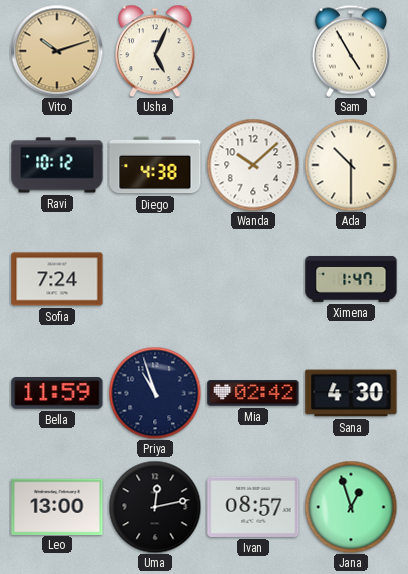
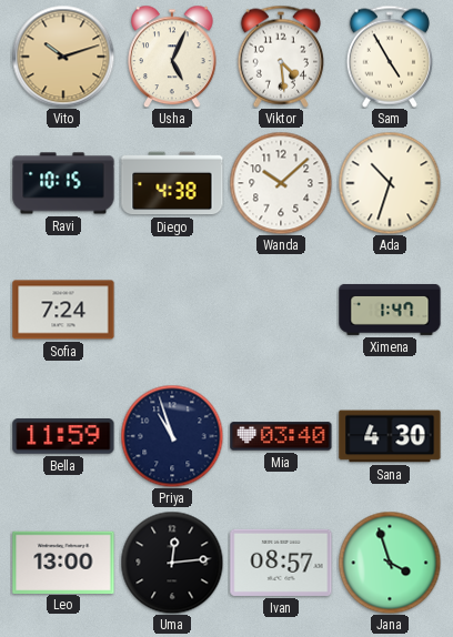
Viktor: none -> 4:29 (280, 57)
Ravi: 10:12 -> 10:15 (63, 183)
Ada: 10:30 -> 10:33 (390, 183)
Mia: 02:42 -> 03:40 (281, 436)
Uma: 12:13 -> 12:14 (172, 563)
Jana: 12:57 -> 3:57 (390, 563)
